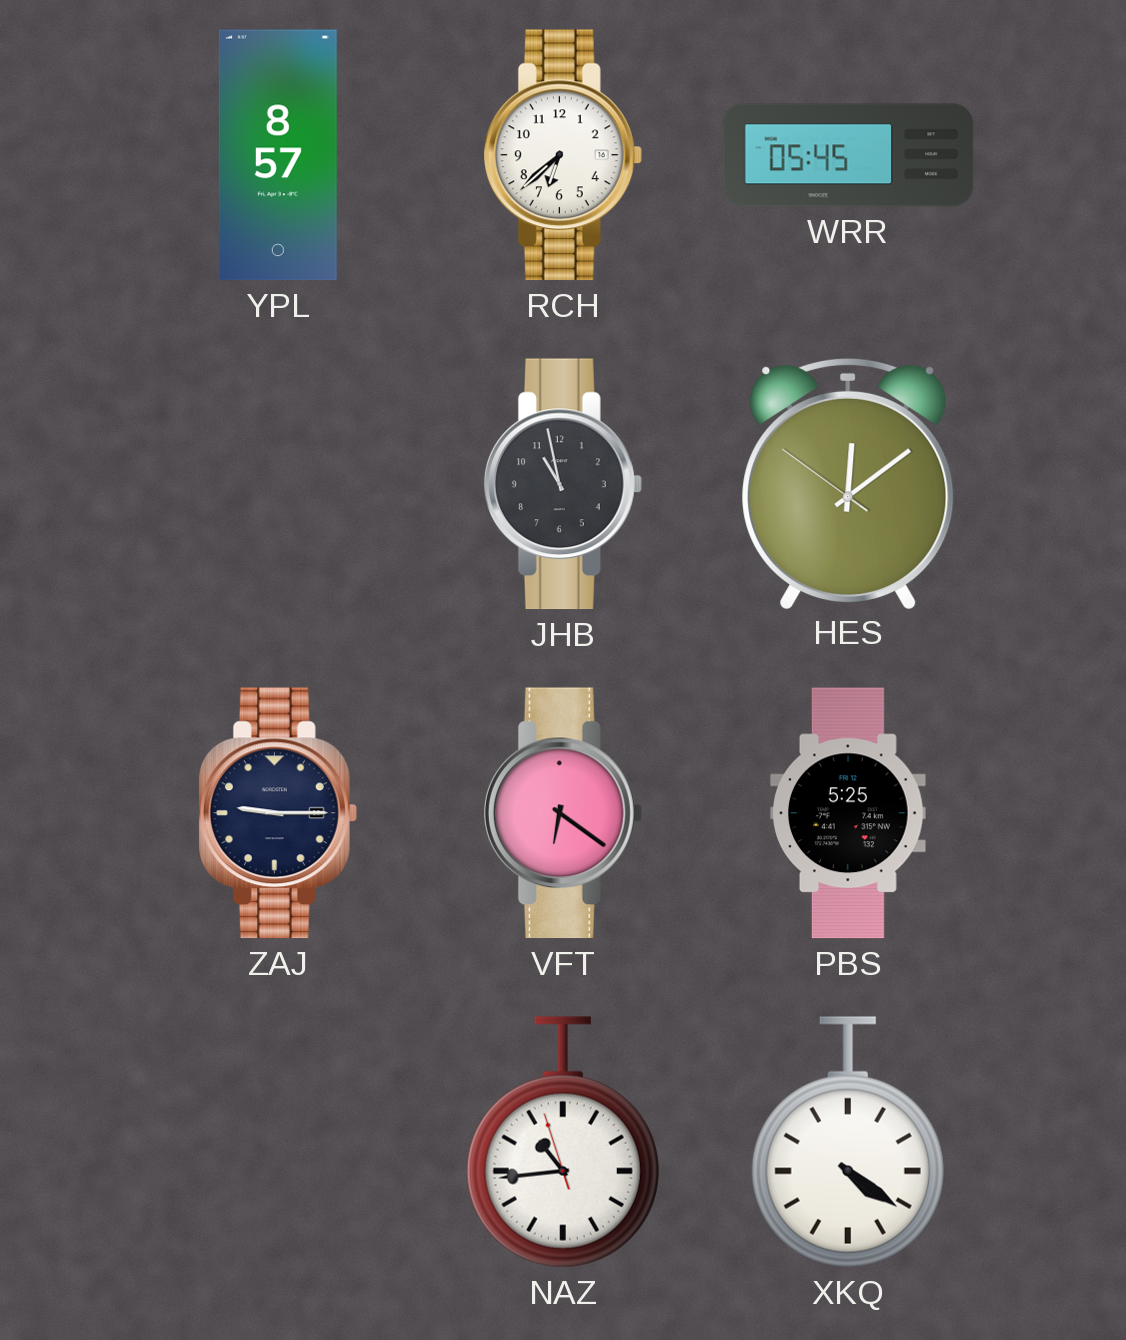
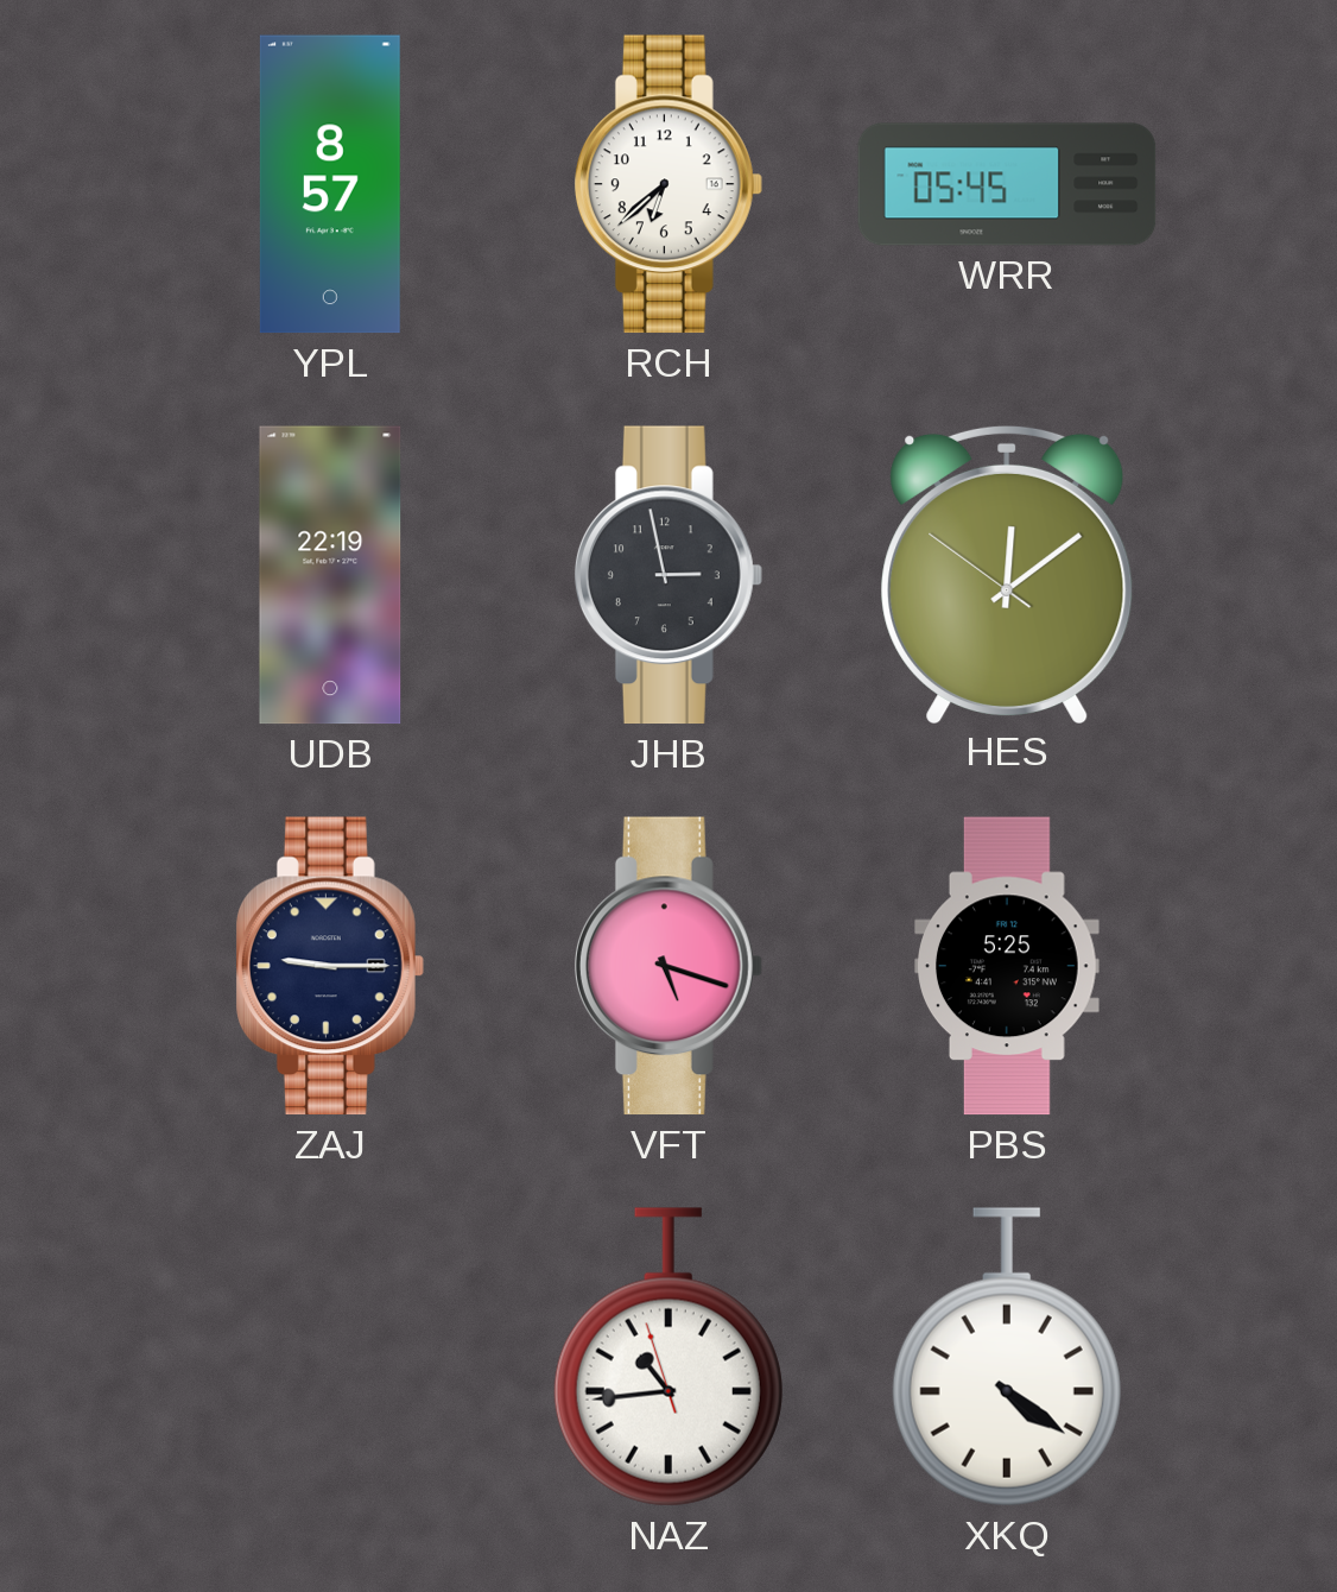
UDB: none -> 22:19 (330, 575)
JHB: 10:58 -> 2:58 (668, 575)
VFT: 6:21 -> 5:18 (668, 966)
